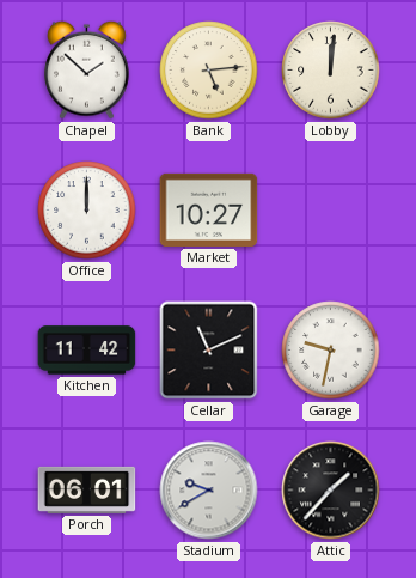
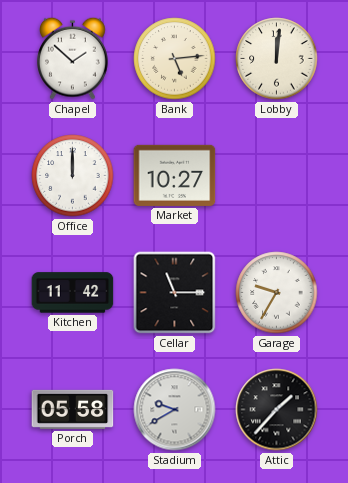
Cellar: 11:11 -> 11:15 (175, 293)
Garage: 9:32 -> 9:35 (277, 293)
Porch: 06:01 -> 05:58 (73, 409)
